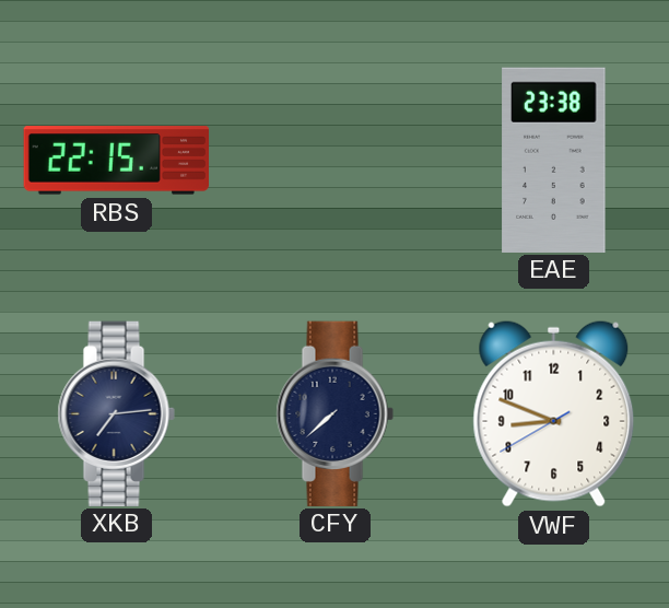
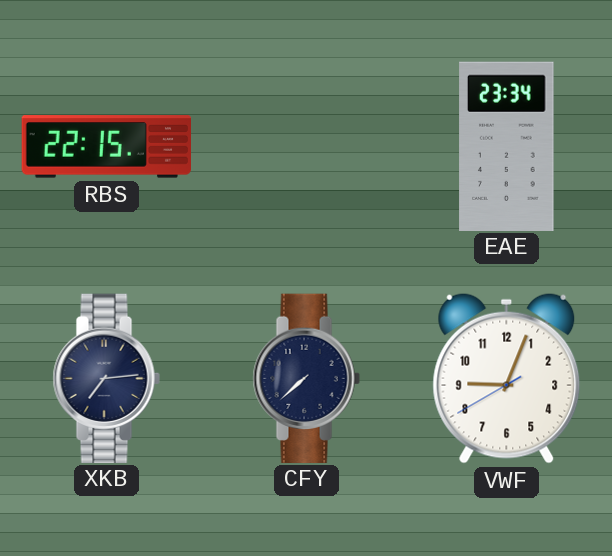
EAE: 23:38 -> 23:34 (507, 146)
VWF: 8:48 -> 9:03 (507, 378)
